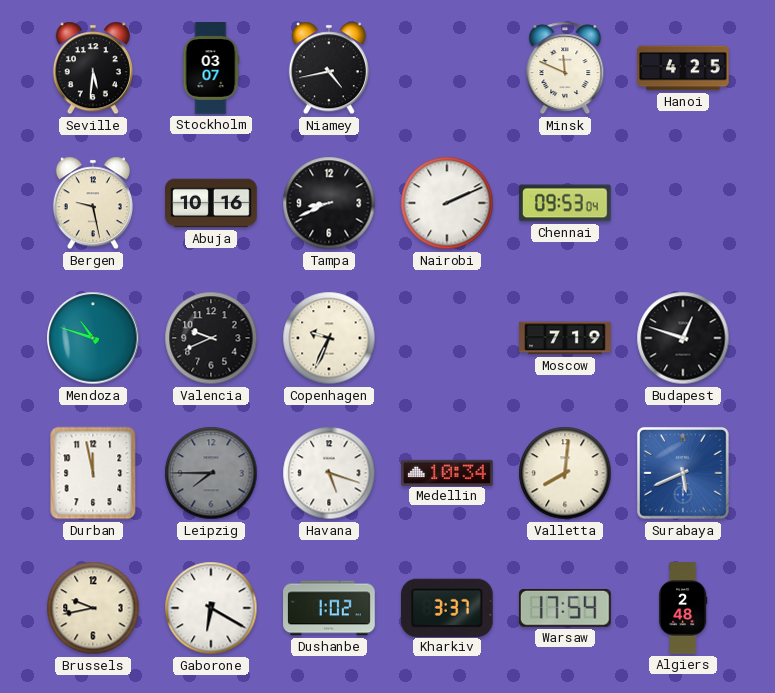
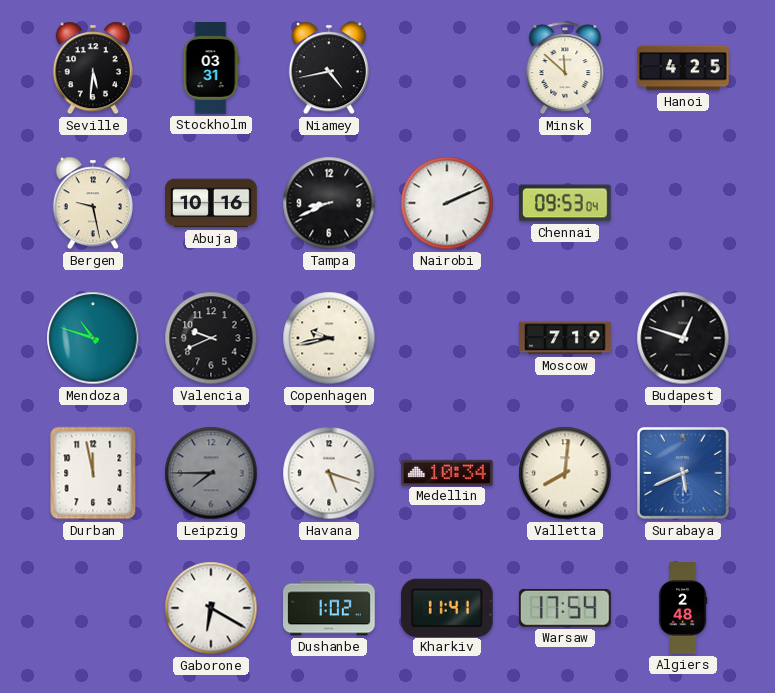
Stockholm: 03:07 -> 03:31 (211, 68)
Minsk: 11:49 -> 11:52 (565, 68)
Copenhagen: 9:34 -> 9:43 (329, 338)
Brussels: 9:43 -> none (93, 608)
Kharkiv: 3:37 -> 11:41 (447, 607)
